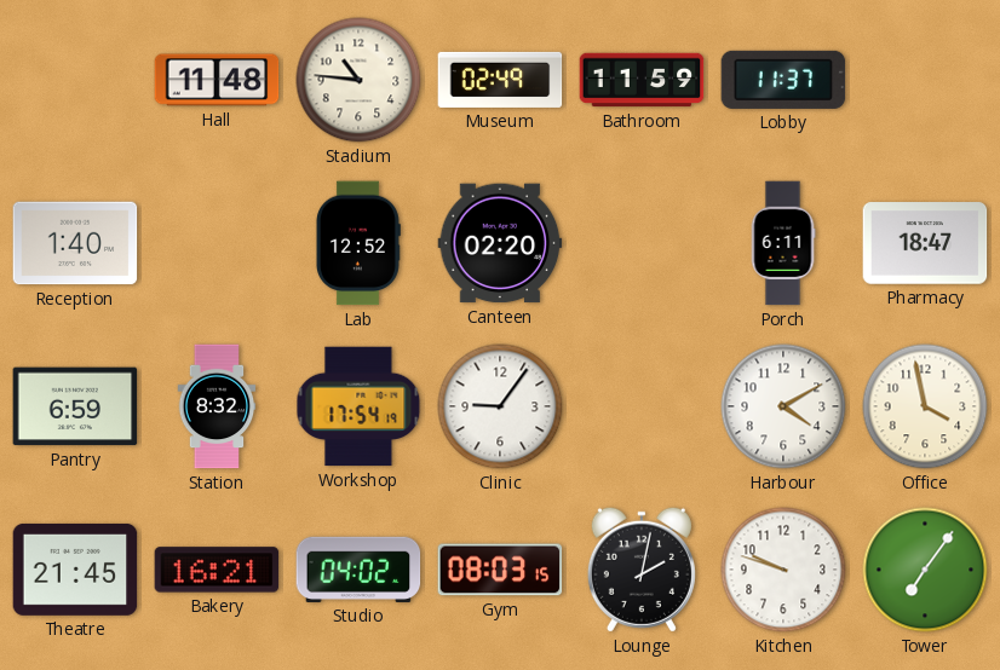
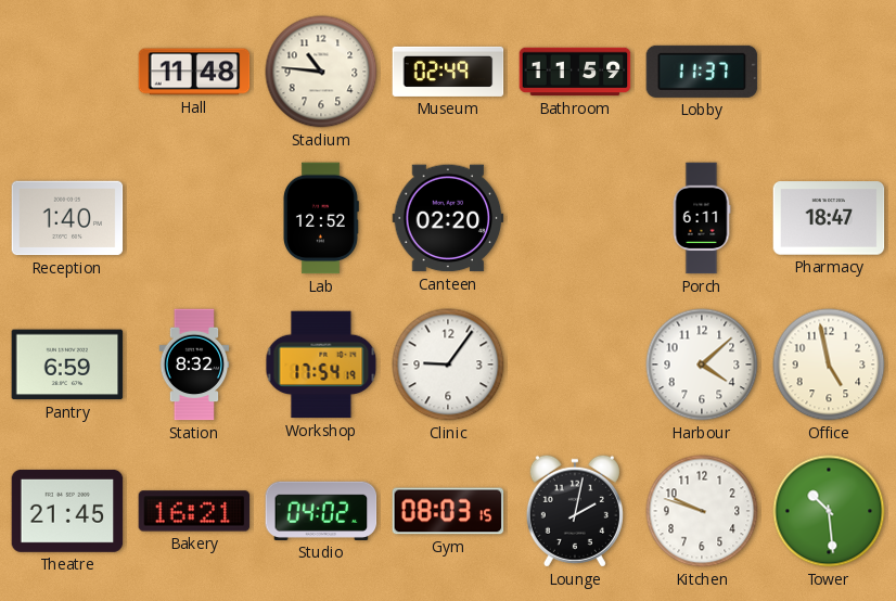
Harbour: 4:10 -> 4:08 (702, 365)
Office: 3:58 -> 4:58 (829, 365)
Tower: 7:06 -> 10:29 (829, 511)
